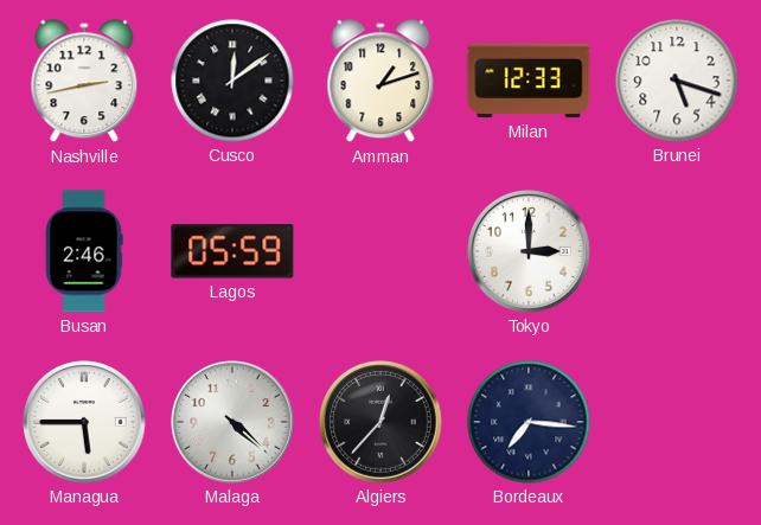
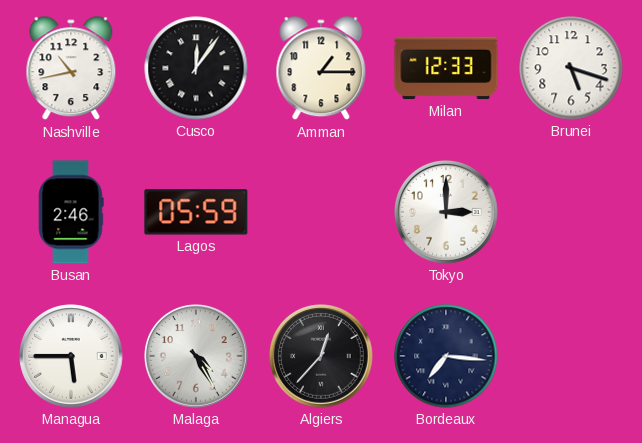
Nashville: 2:43 -> 10:43 (71, 69)
Cusco: 12:09 -> 12:06 (196, 68)
Amman: 1:12 -> 1:15 (321, 69)
Malaga: 4:22 -> 4:25 (196, 356)
